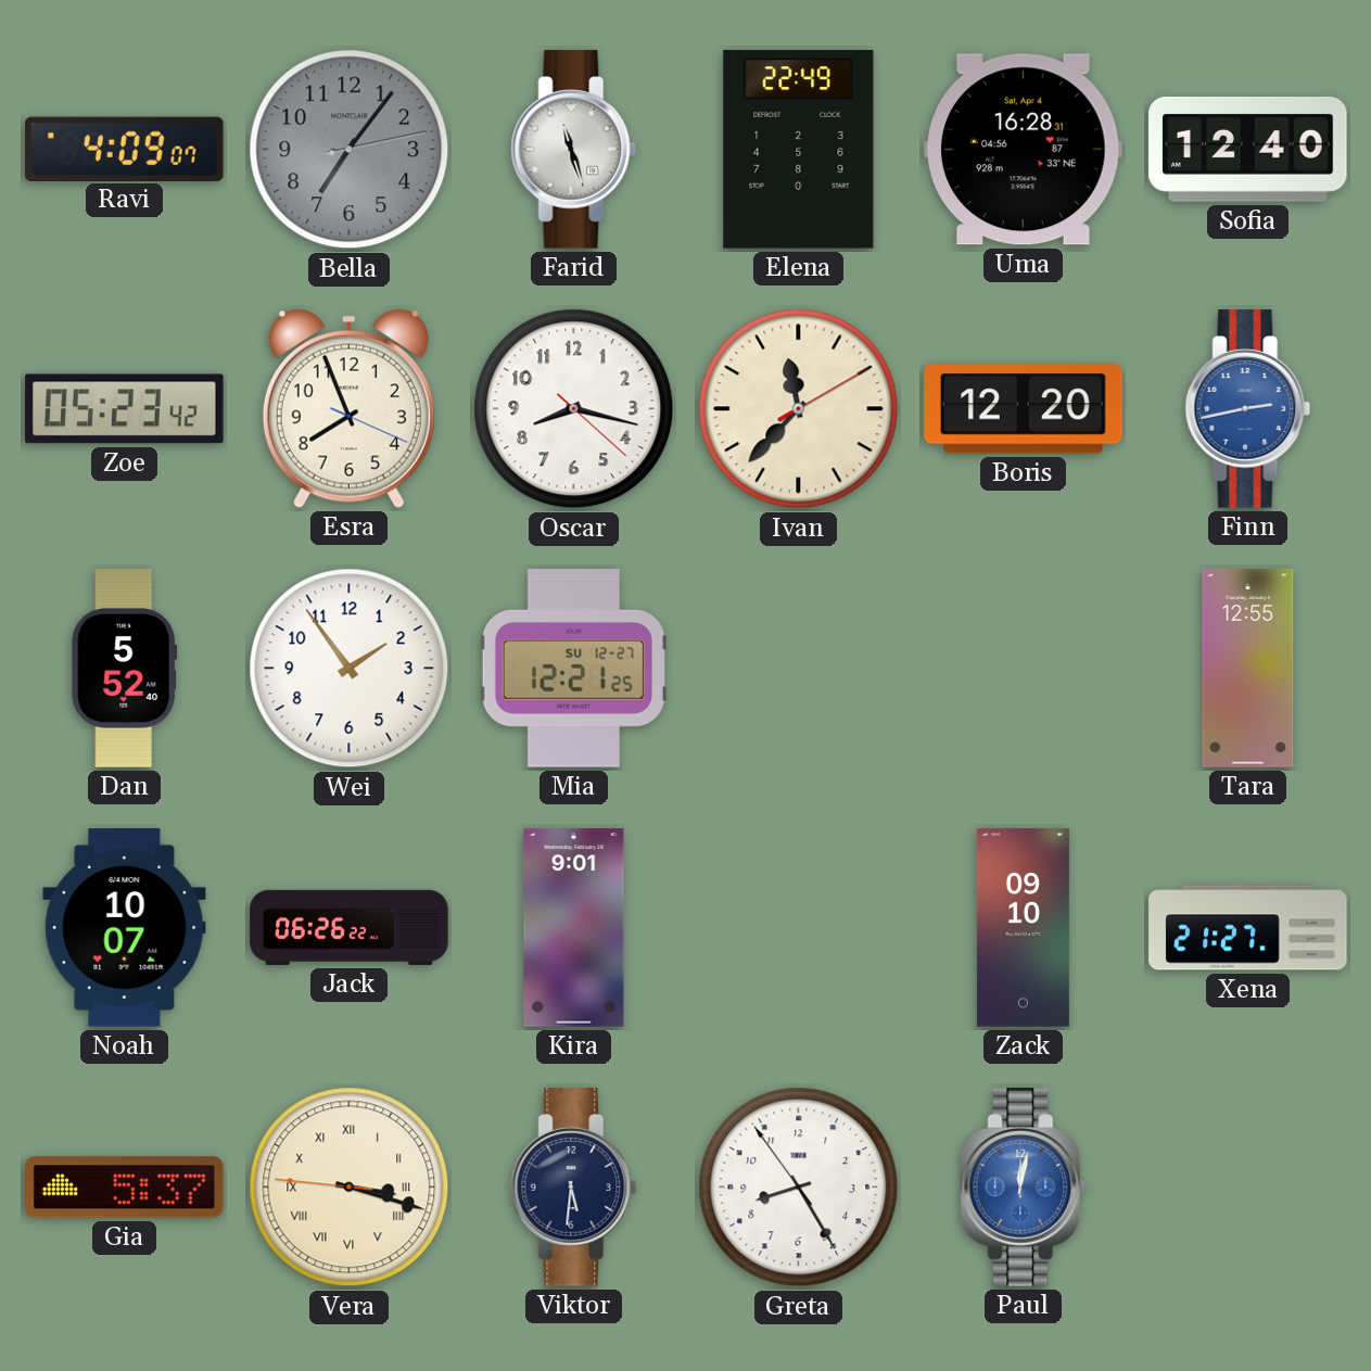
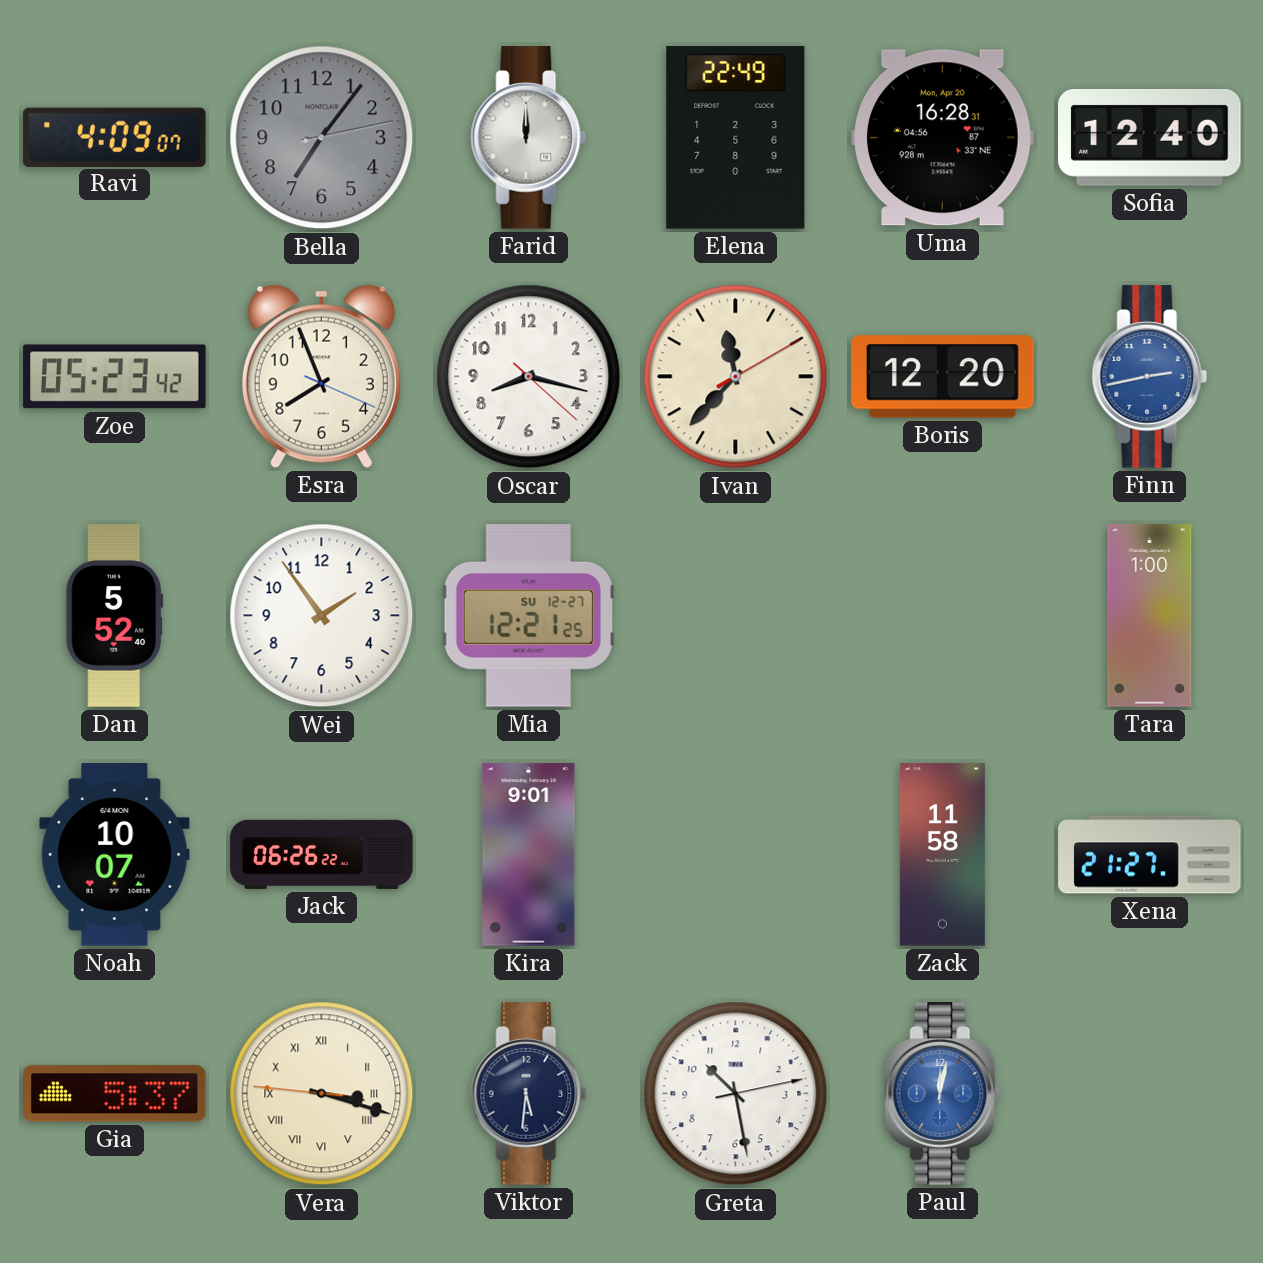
Farid: 11:27 -> 12:00 (529, 138)
Uma date: Sat, Apr 4 -> Mon, Apr 20 (943, 138)
Tara: 12:55 -> 1:00 (1150, 616)
Zack: 09:10 -> 11:58 (942, 855)
Greta: 8:24 -> 10:28 (736, 1094)
